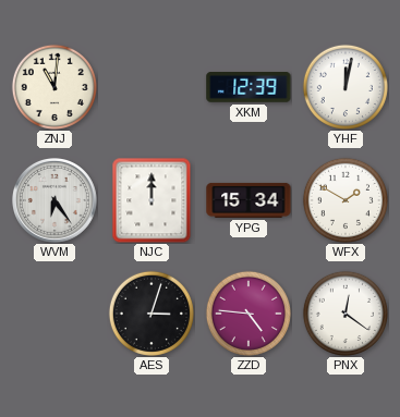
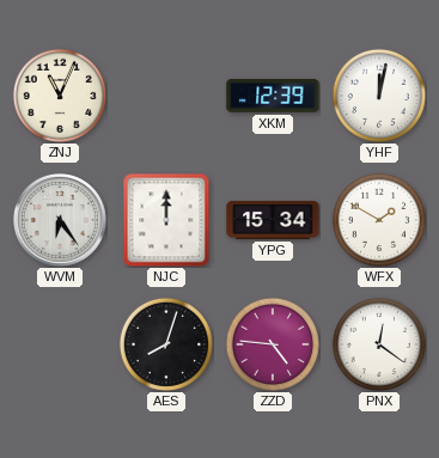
ZNJ: 11:01 -> 11:04 (60, 96)
AES: 3:03 -> 8:03 (166, 344)
